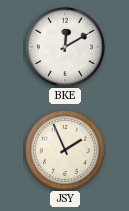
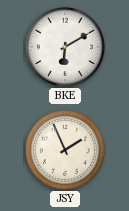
BKE: 12:10 -> 6:10 (65, 47)
